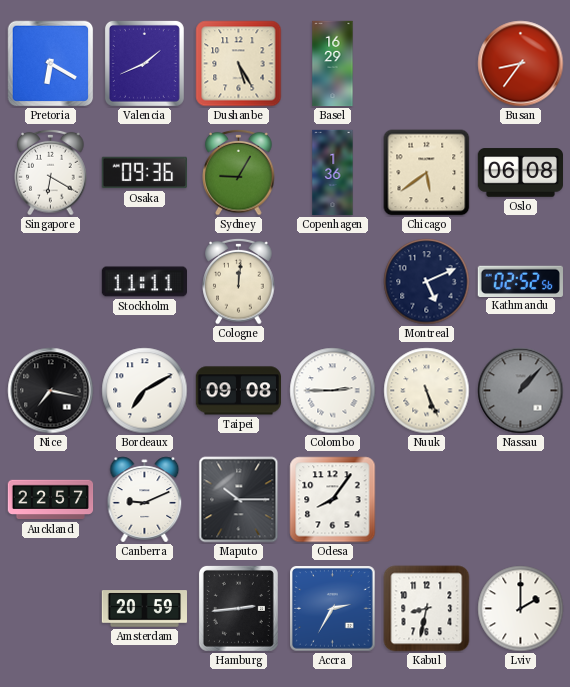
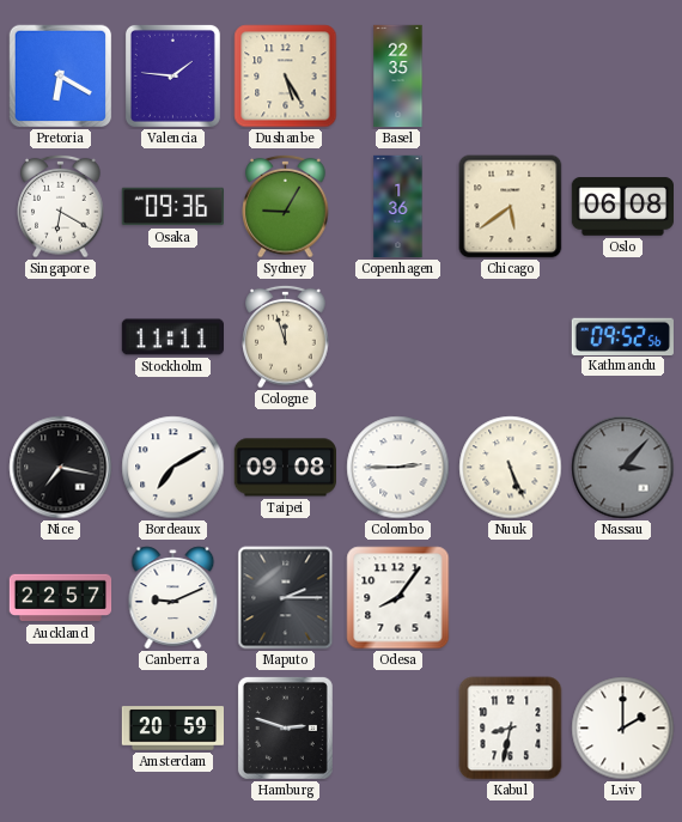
Valencia: 1:41 -> 1:46 (172, 75)
Basel: 16:29 -> 22:35 (398, 77)
Busan: 8:36 -> none (521, 64)
Cologne: 12:01 -> 11:57 (286, 336)
Montreal: 5:11 -> none (427, 282)
Kathmandu: 02:52 -> 09:52 (622, 336)
Nassau: 1:07 -> 3:07 (623, 468)
Maputo: 10:15 -> 2:15 (286, 598)
Hamburg: 2:44 -> 2:48 (285, 727)
Accra: 2:35 -> none (333, 609)
